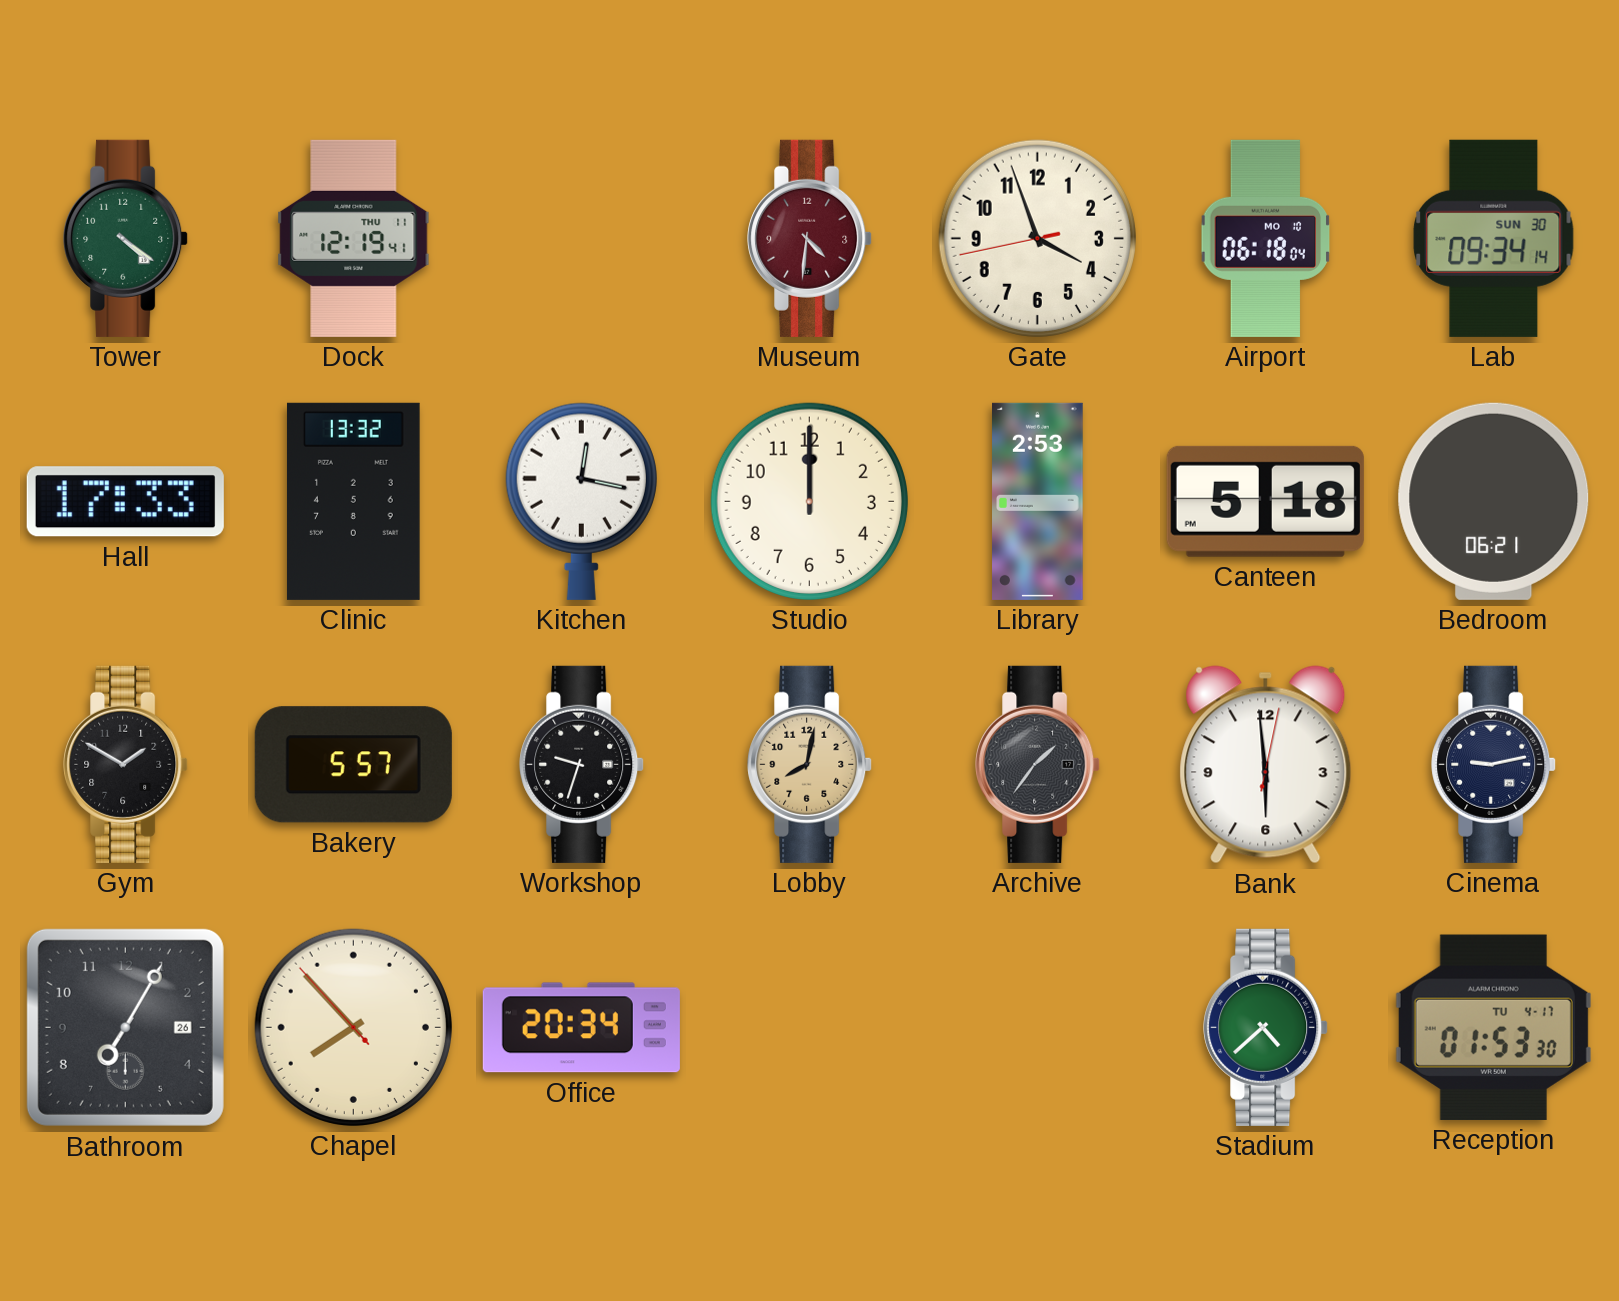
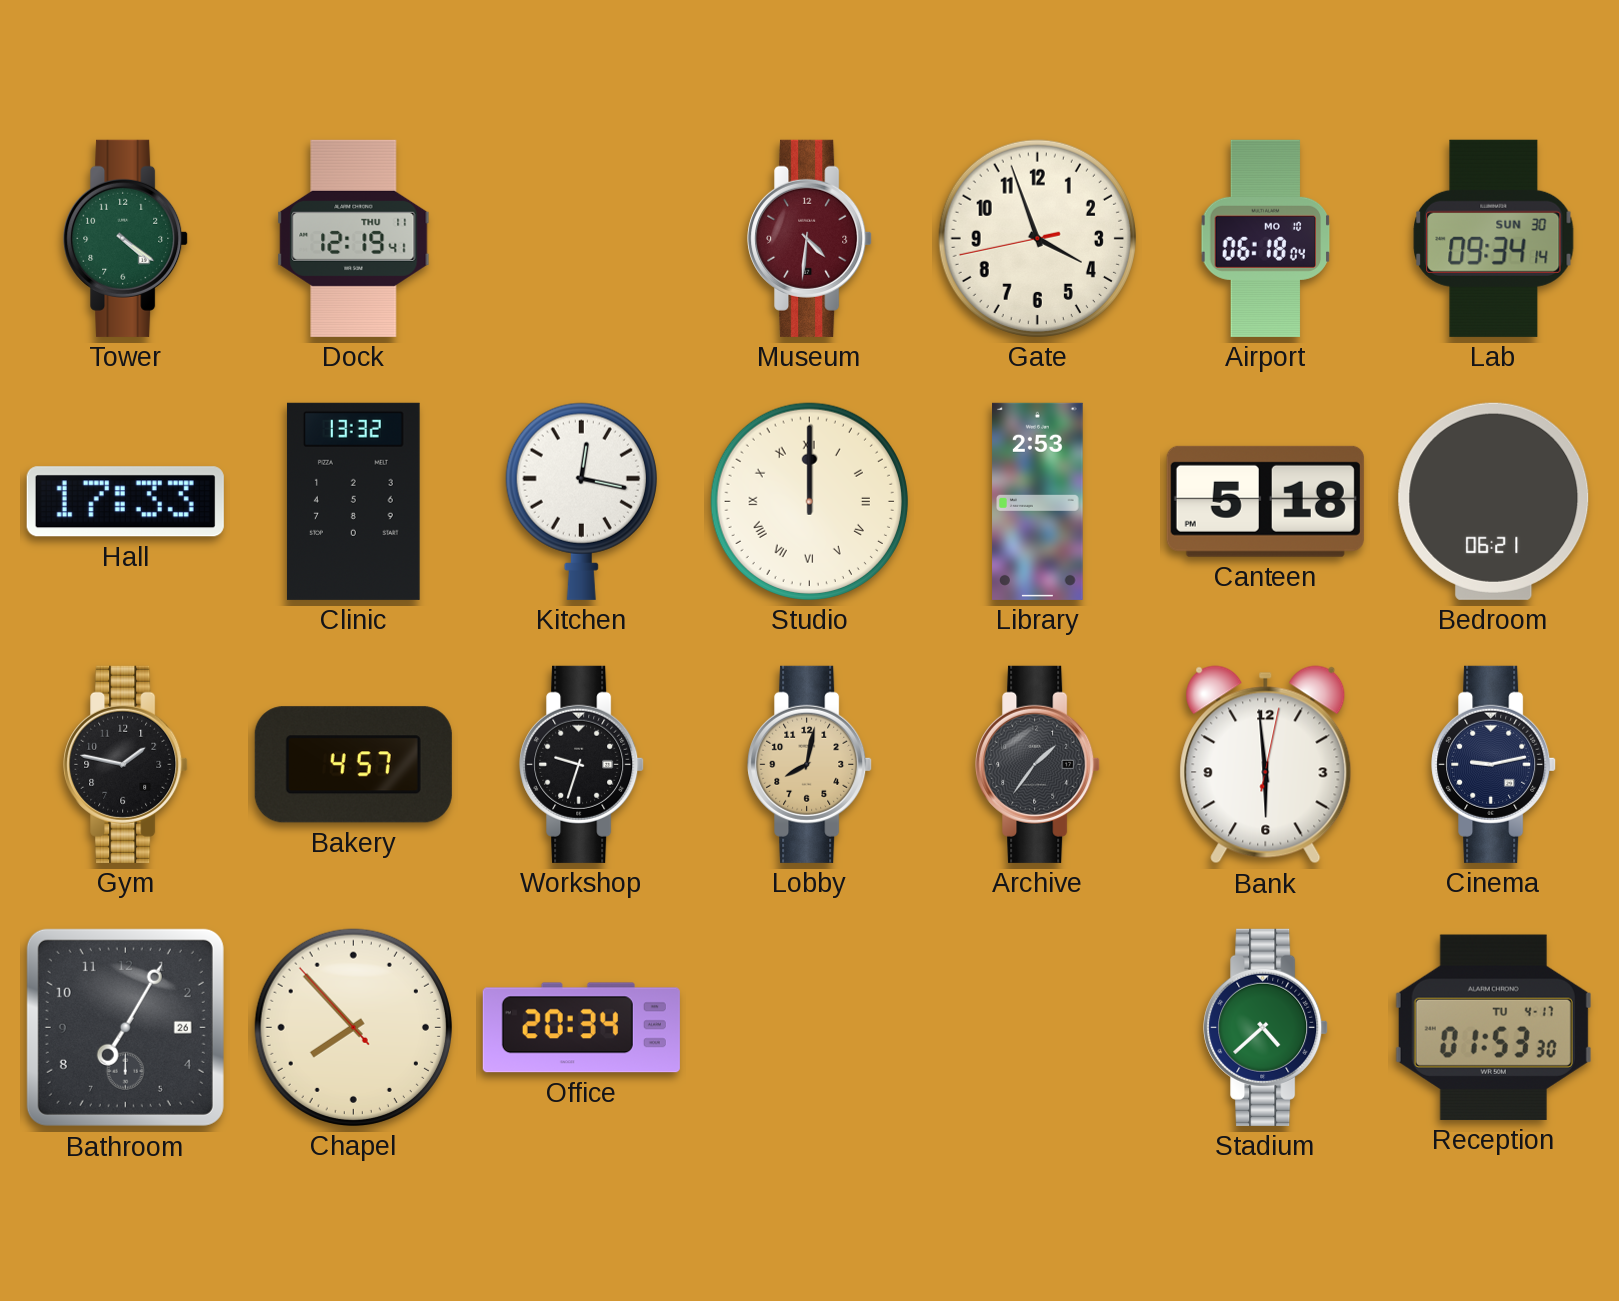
Studio numerals: Arabic -> Roman (809, 501)
Gym: 1:50 -> 1:47 (126, 764)
Bakery: 5:57 -> 4:57 (353, 765)
